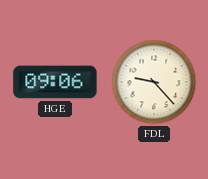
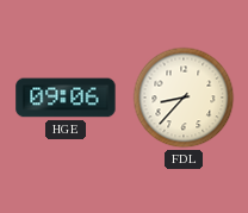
FDL: 9:23 -> 8:37 (184, 98)
